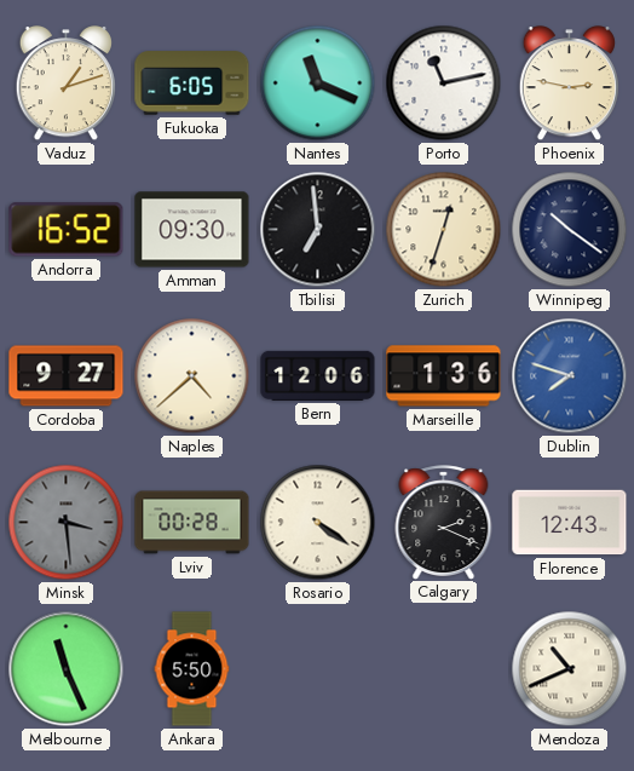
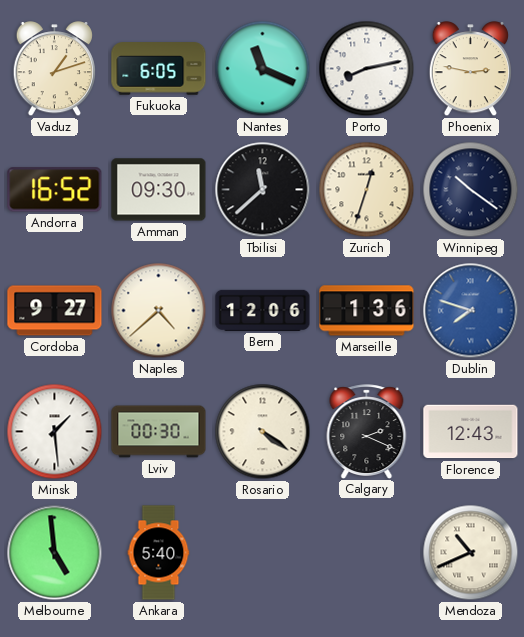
Porto: 11:13 -> 8:13 (367, 69)
Tbilisi: 6:59 -> 11:38 (263, 190)
Minsk: 3:29 -> 1:29 (55, 432)
Minsk dial: grey -> white (55, 432)
Lviv: 00:28 -> 00:30 (159, 432)
Melbourne: 11:26 -> 4:59 (55, 553)
Ankara: 5:50 -> 5:40 (159, 553)
